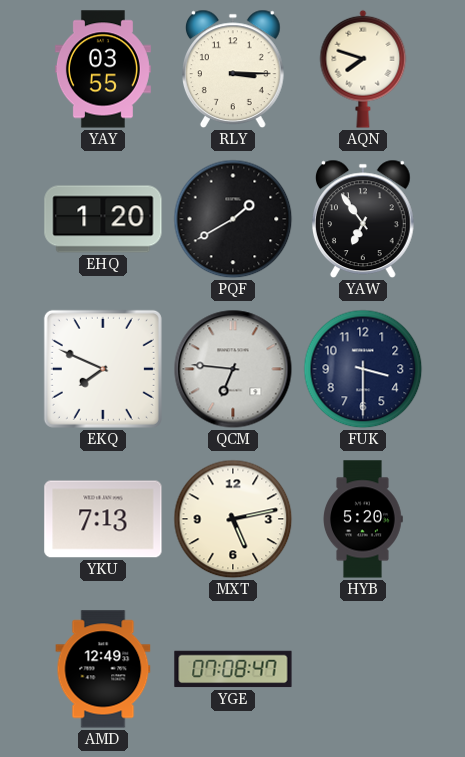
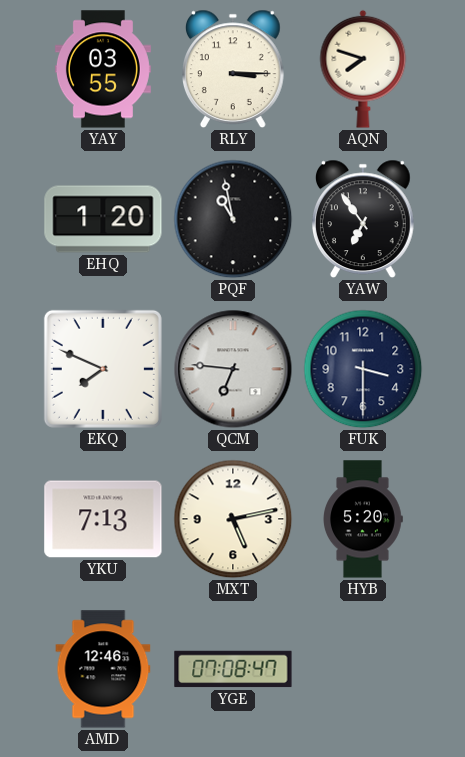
PQF: 1:40 -> 10:58 (233, 219)
AMD: 12:49 -> 12:46 (103, 669)
